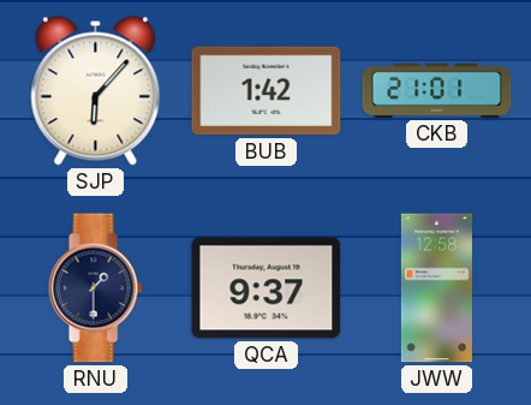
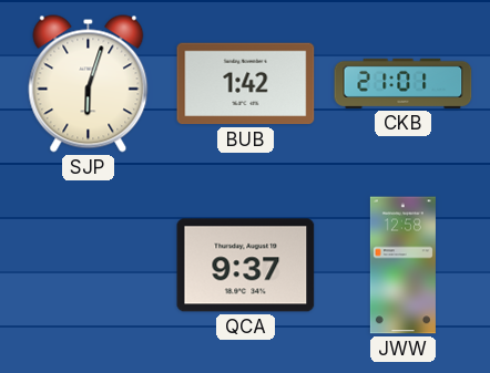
SJP: 6:07 -> 6:03 (89, 84)
RNU: 1:30 -> none (95, 288)
